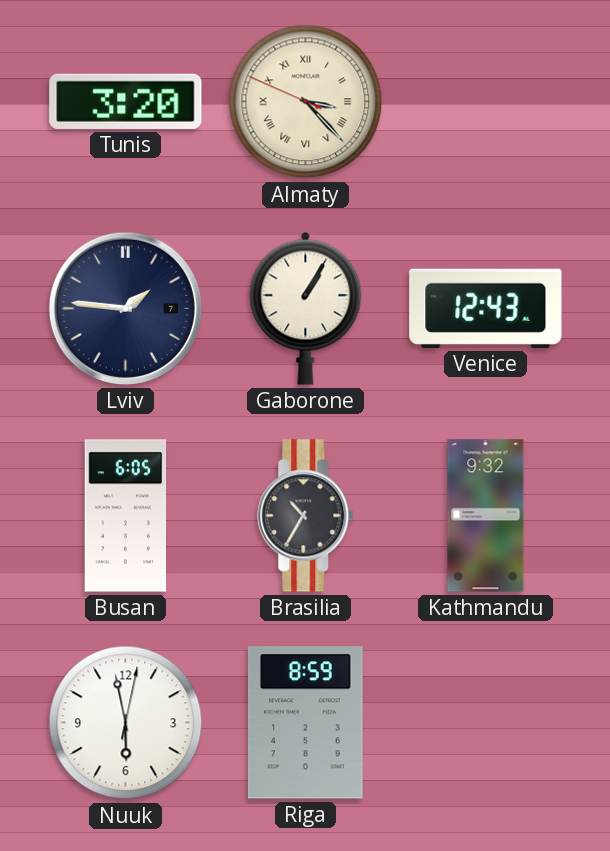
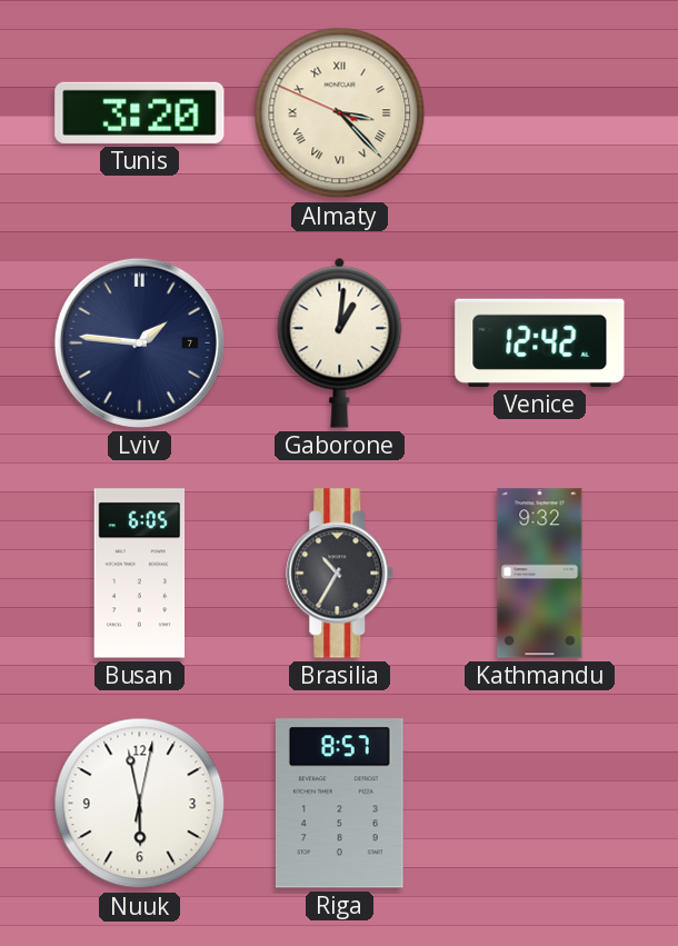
Gaborone: 1:05 -> 1:01 (340, 342)
Venice: 12:43 -> 12:42 (540, 342)
Riga: 8:59 -> 8:57 (339, 804)
